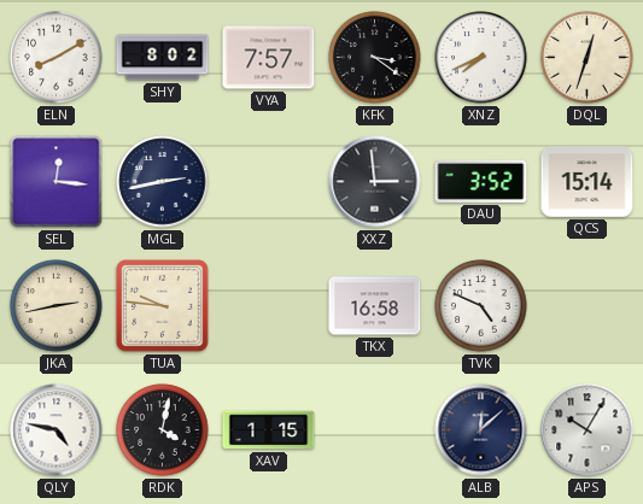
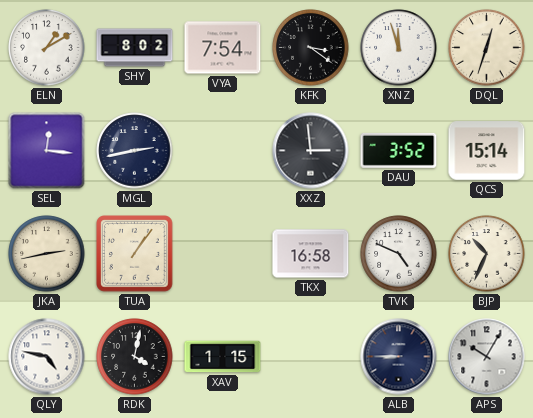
ELN: 8:10 -> 1:10 (47, 48)
VYA: 7:57 -> 7:54 (223, 48)
XNZ: 7:41 -> 11:57 (399, 48)
TUA: 9:46 -> 1:06 (135, 254)
BJP: none -> 10:34 (487, 254)
ALB: 12:08 -> 8:45 (399, 357)
